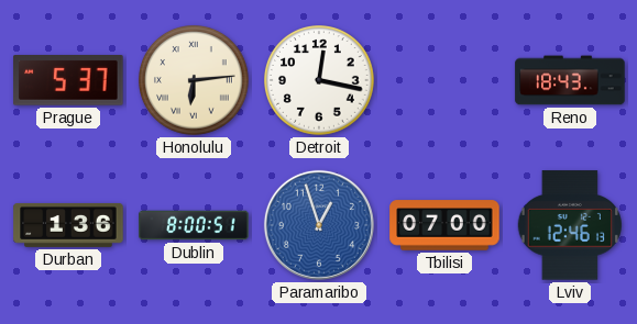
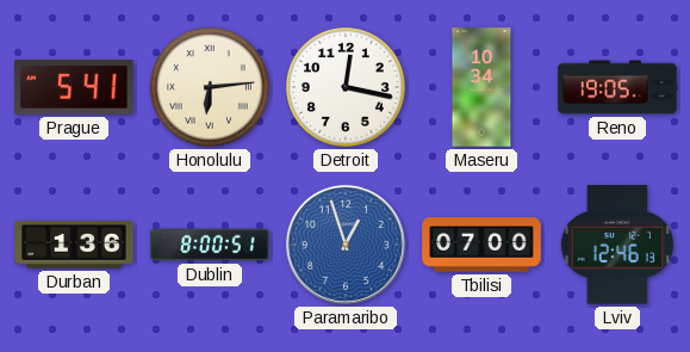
Prague: 5:37 -> 5:41 (74, 88)
Maseru: none -> 10:34 (481, 87)
Reno: 18:43 -> 19:05 (617, 87)
